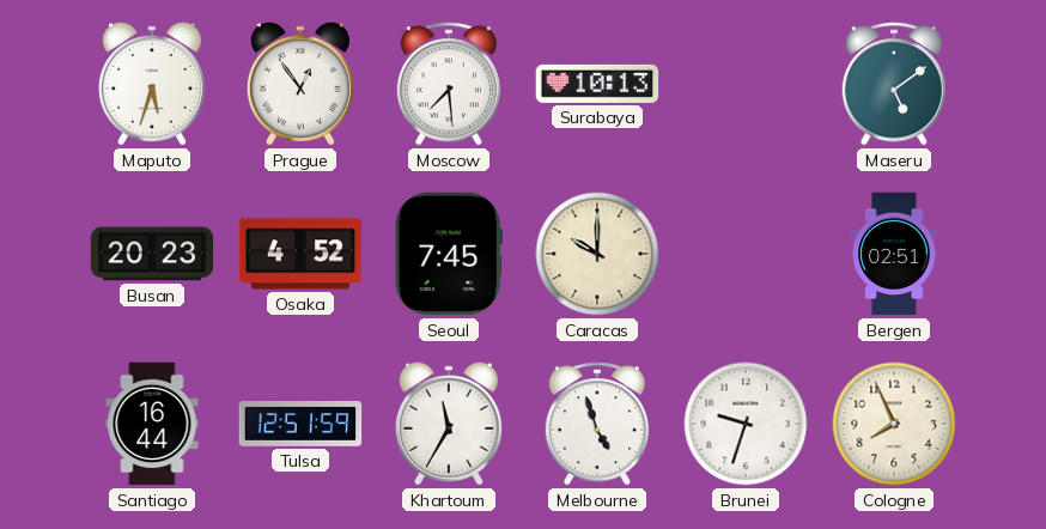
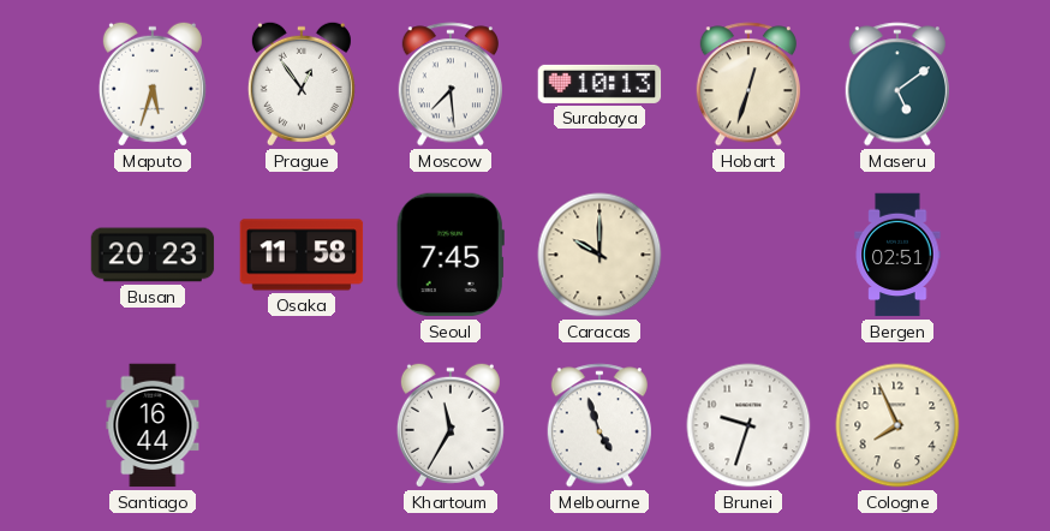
Hobart: none -> 12:33 (747, 84)
Osaka: 4:52 -> 11:58 (302, 255)
Tulsa: 12:51 -> none (300, 424)
